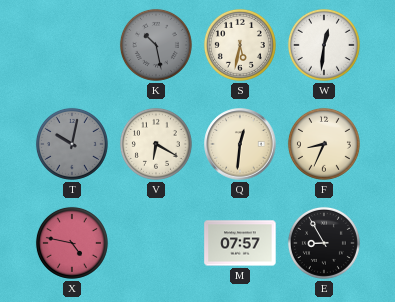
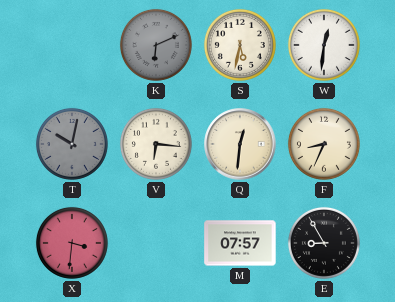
K: 10:28 -> 6:11 (156, 45)
V: 6:20 -> 6:16 (156, 144)
X: 4:47 -> 3:31 (72, 243)
